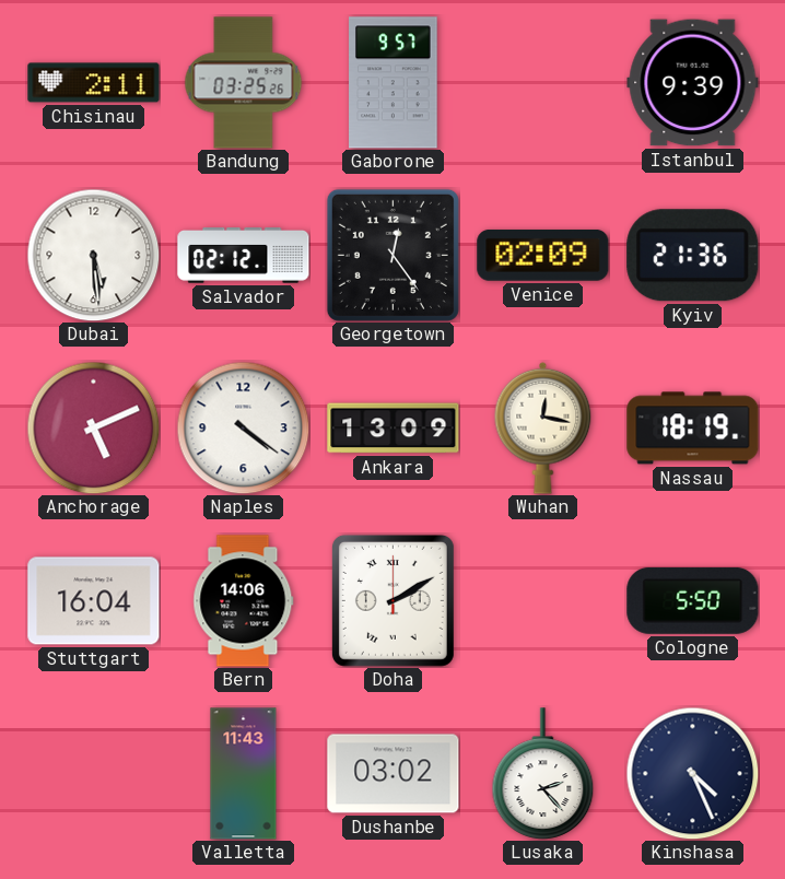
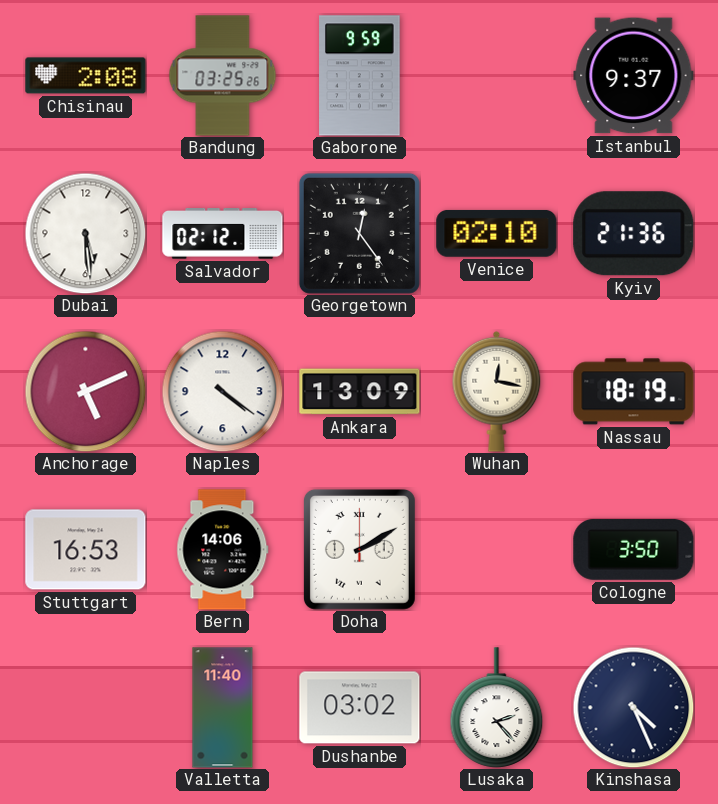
Chisinau: 2:11 -> 2:08 (86, 76)
Gaborone: 9:57 -> 9:59 (360, 76)
Istanbul: 9:39 -> 9:37 (634, 76)
Venice: 02:09 -> 02:10 (497, 233)
Stuttgart: 16:04 -> 16:53 (86, 550)
Cologne: 5:50 -> 3:50 (634, 549)
Valletta: 11:43 -> 11:40 (223, 708)
